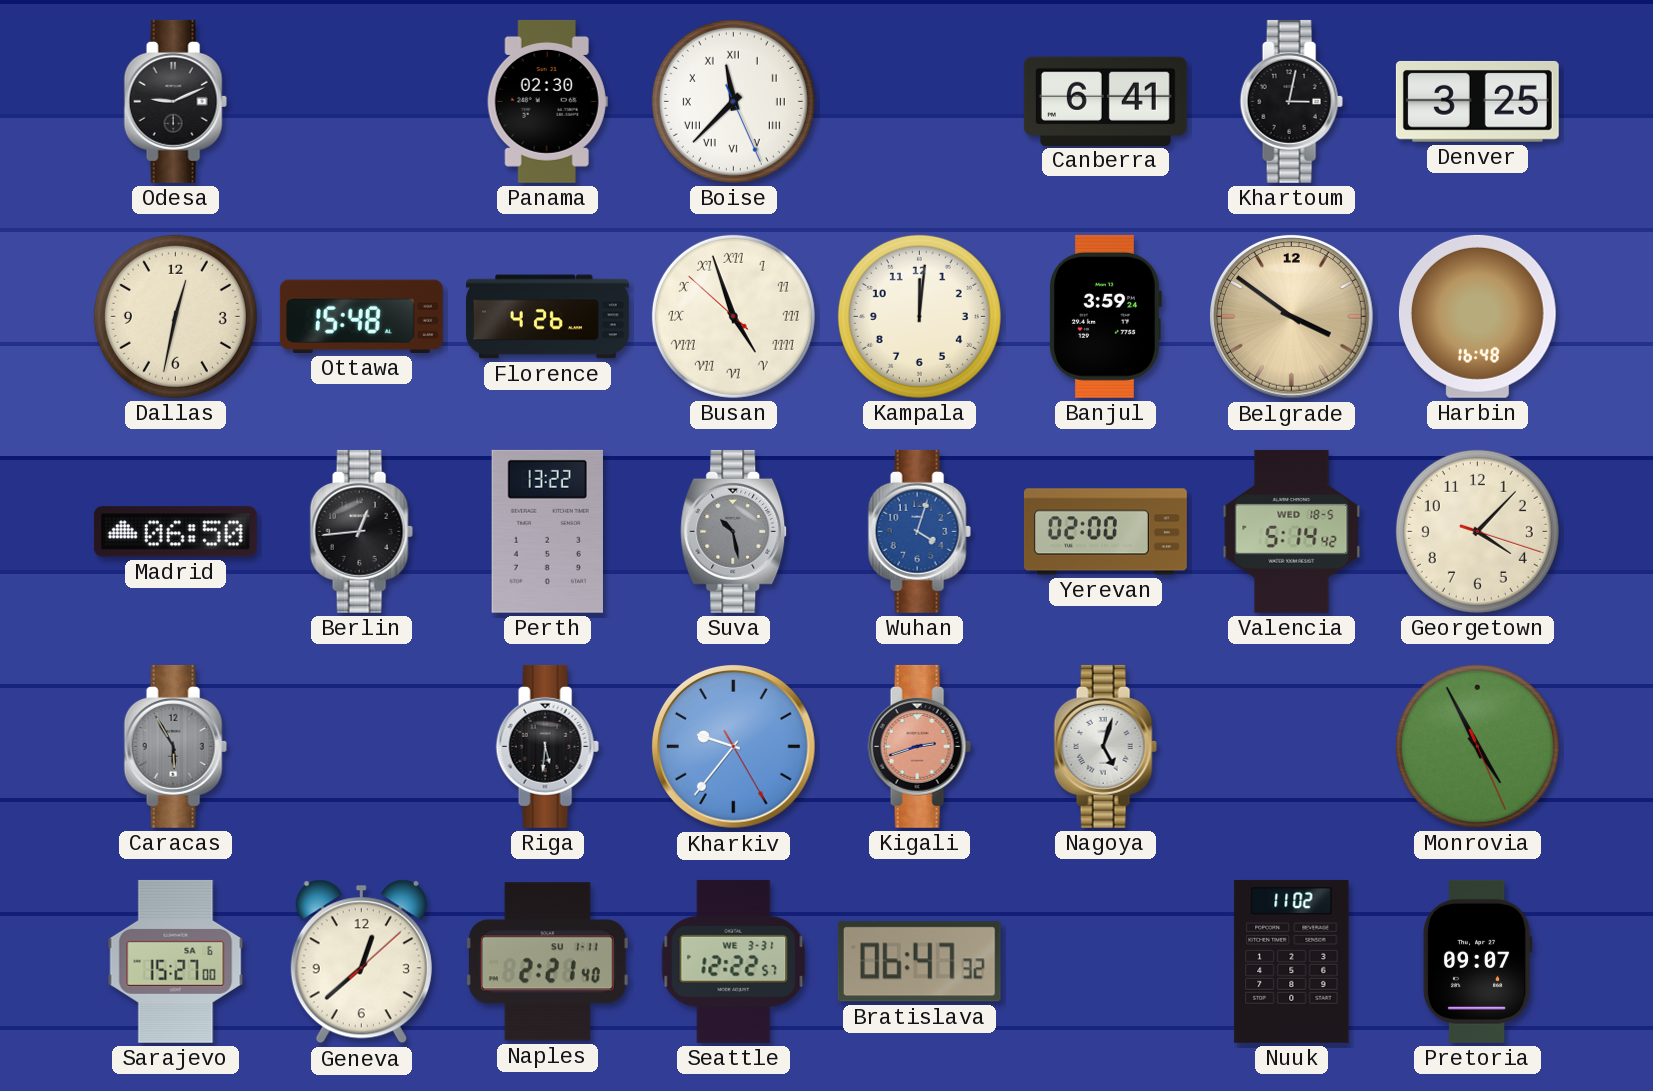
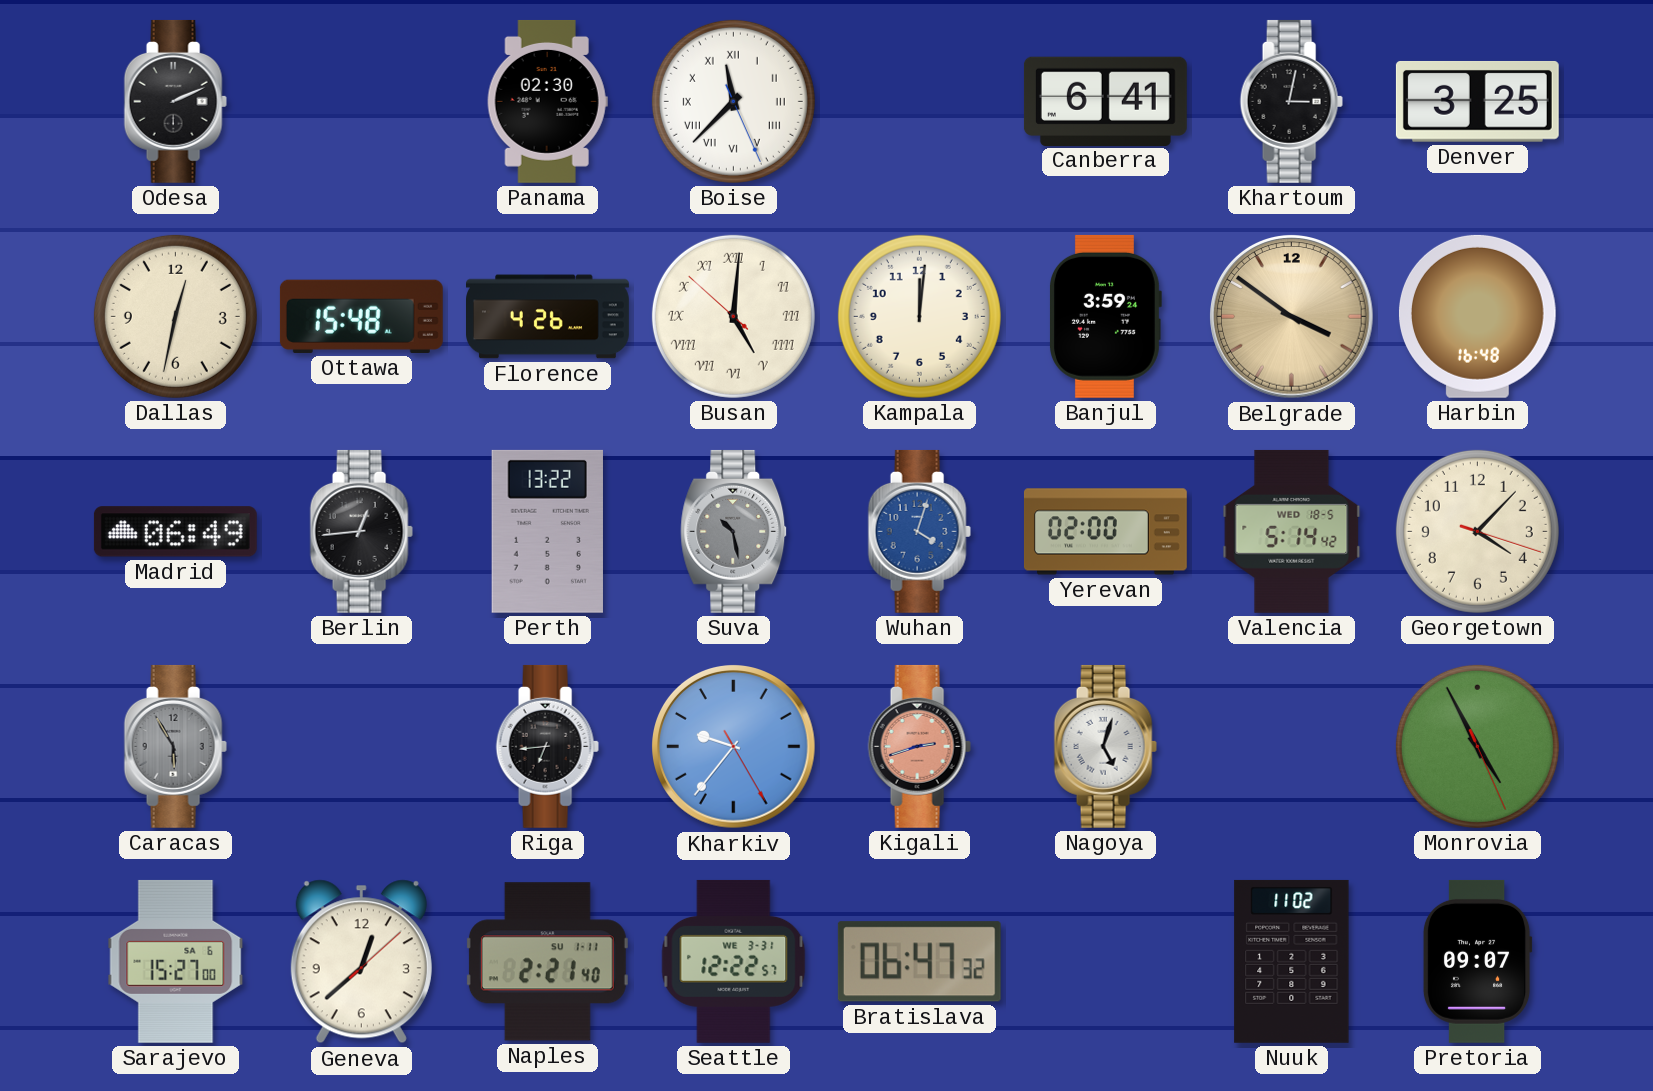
Odesa: 9:11 -> 2:11 (175, 101)
Busan: 4:56 -> 5:00 (733, 316)
Madrid: 06:50 -> 06:49 (175, 532)
Riga: 5:31 -> 6:44 (547, 746)
